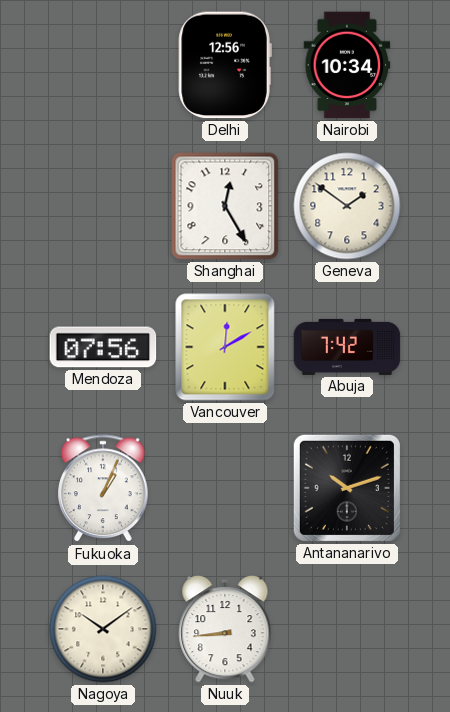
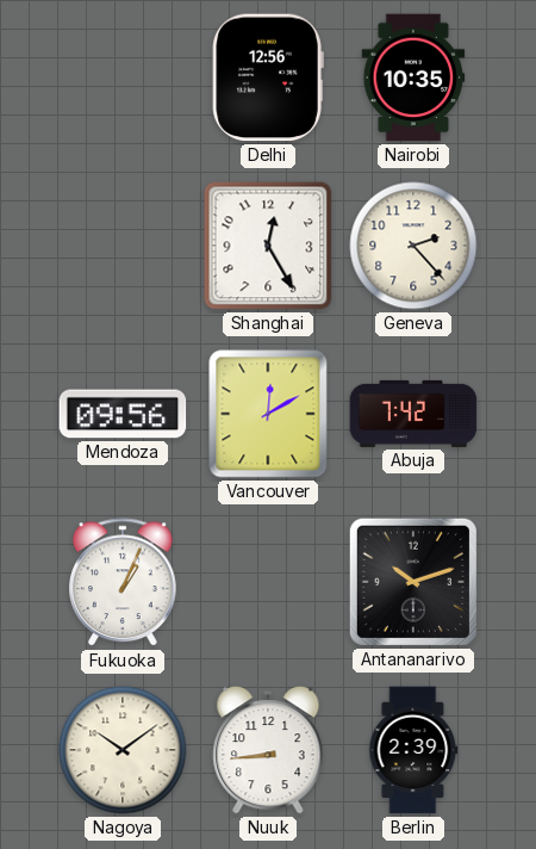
Nairobi: 10:34 -> 10:35 (413, 78)
Geneva: 1:51 -> 2:23 (413, 246)
Mendoza: 07:56 -> 09:56 (123, 414)
Berlin: none -> 2:39 (413, 750)
